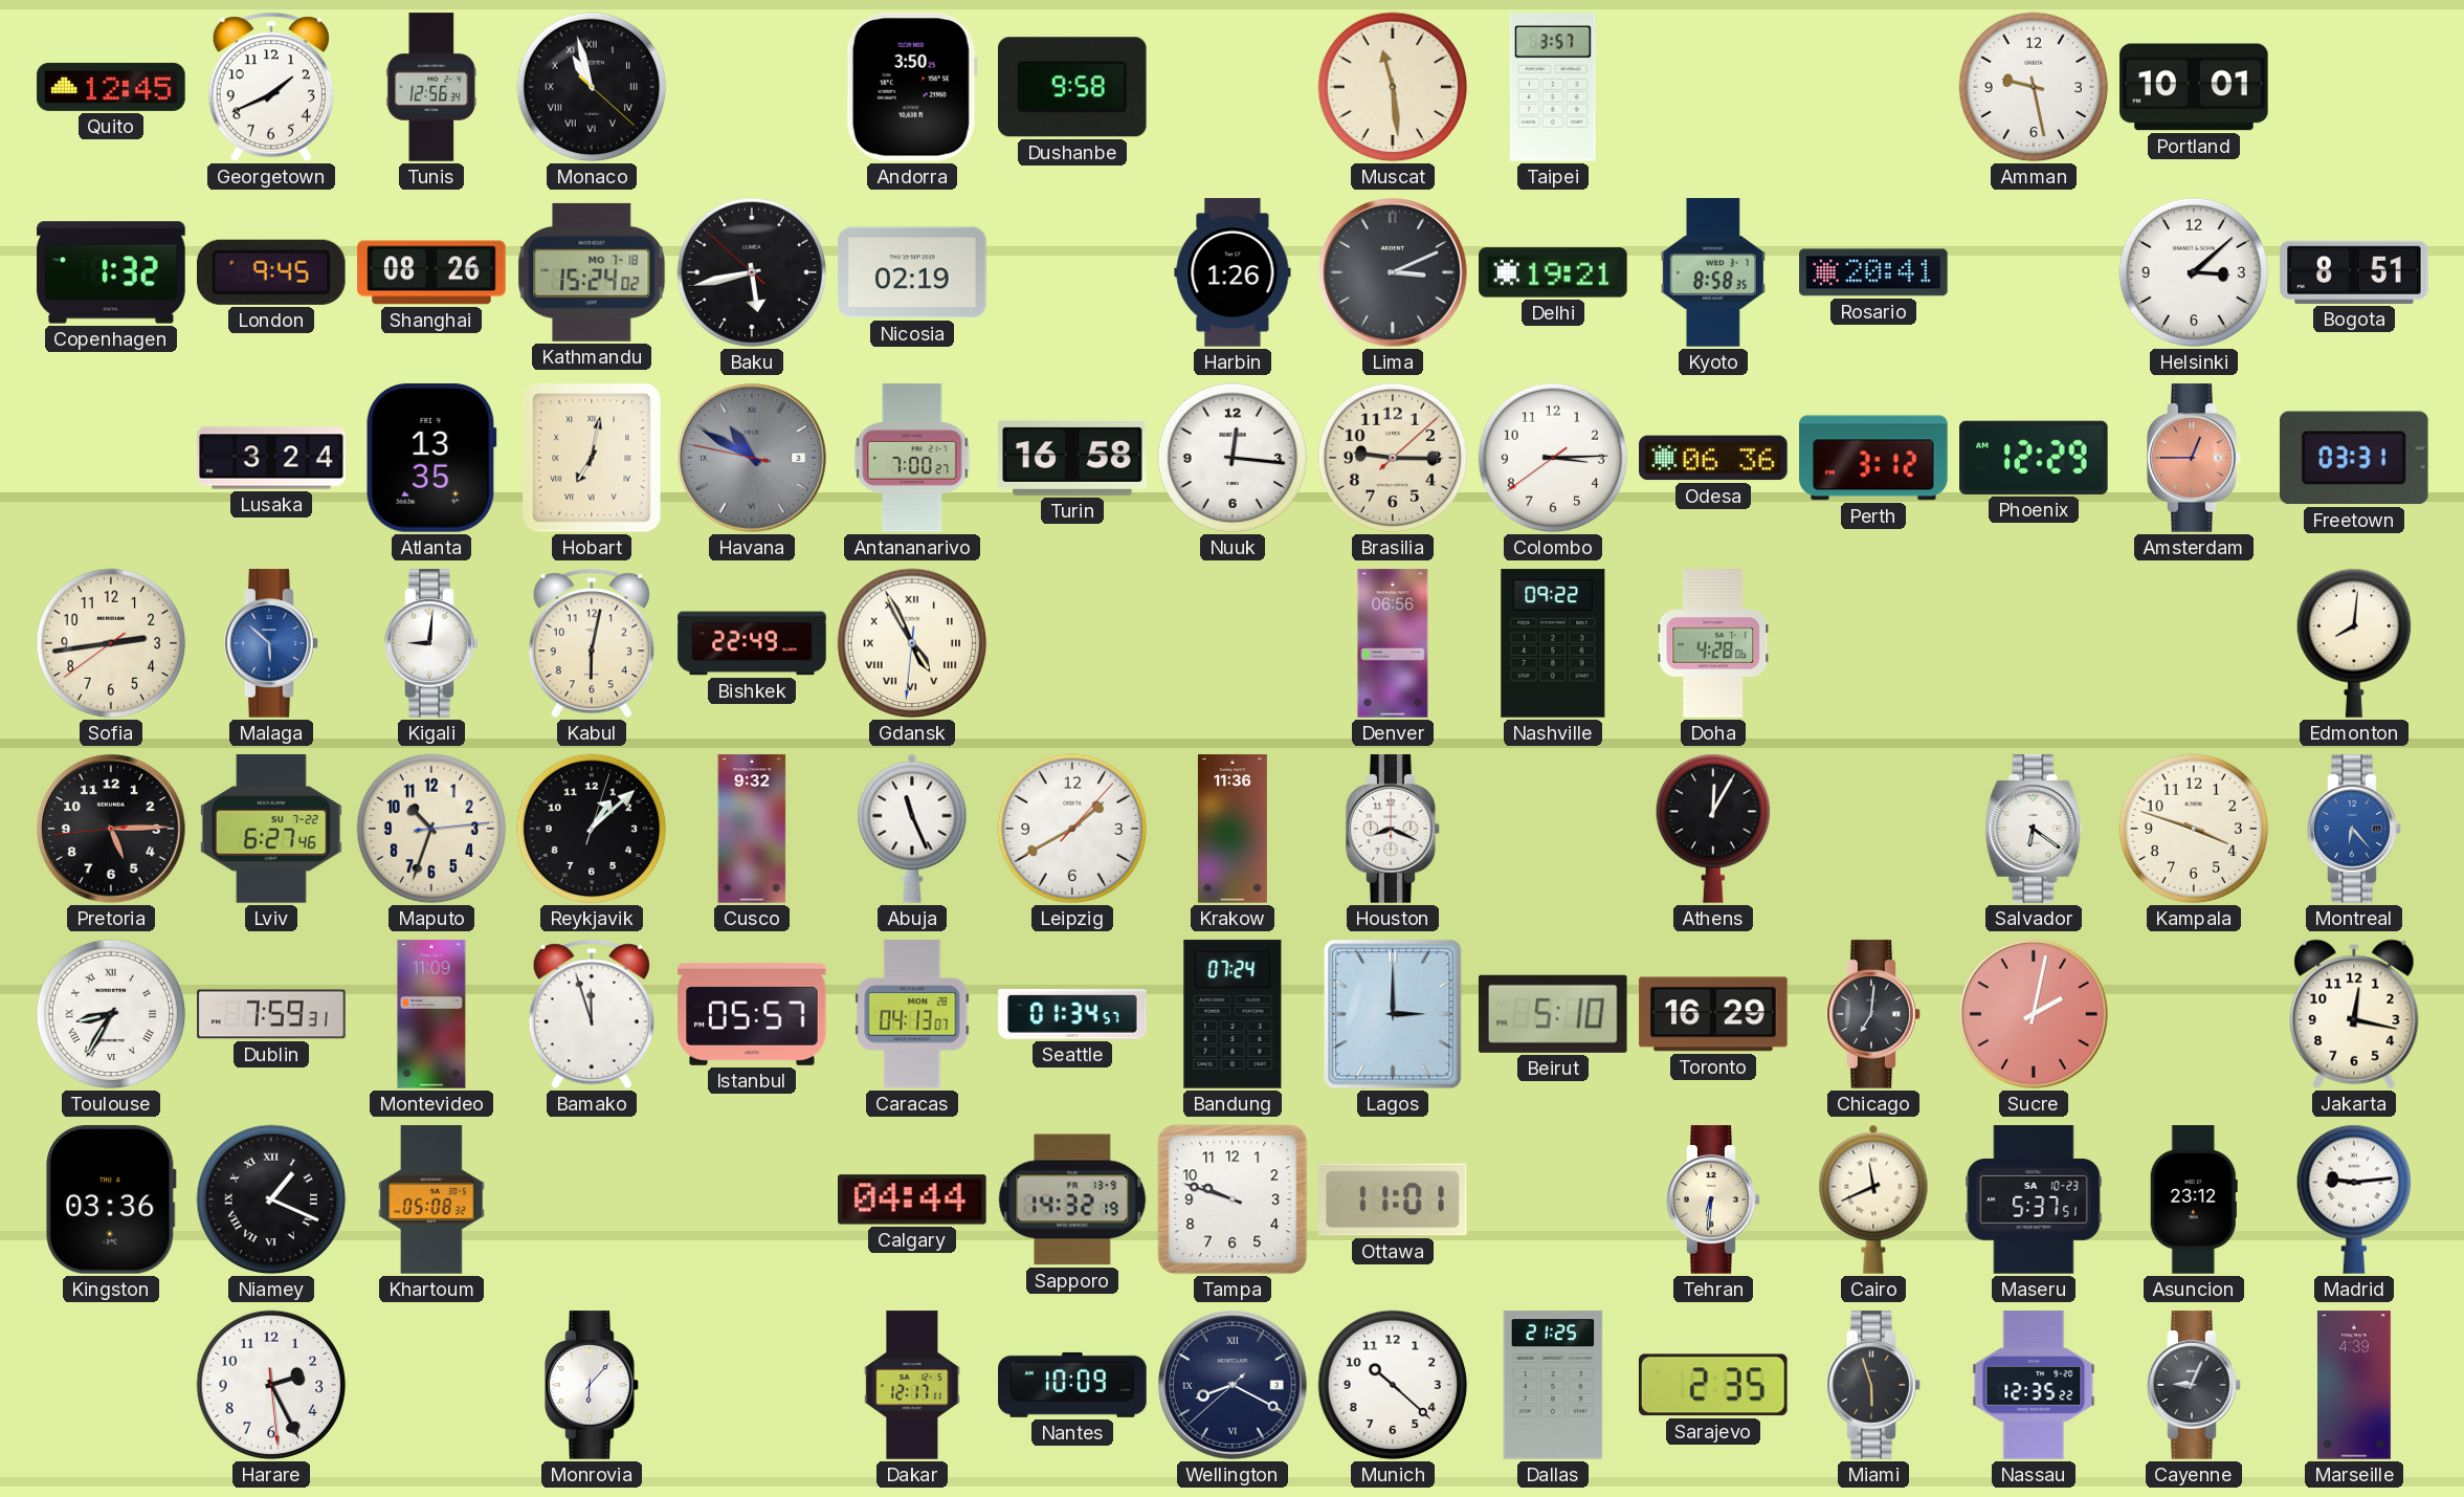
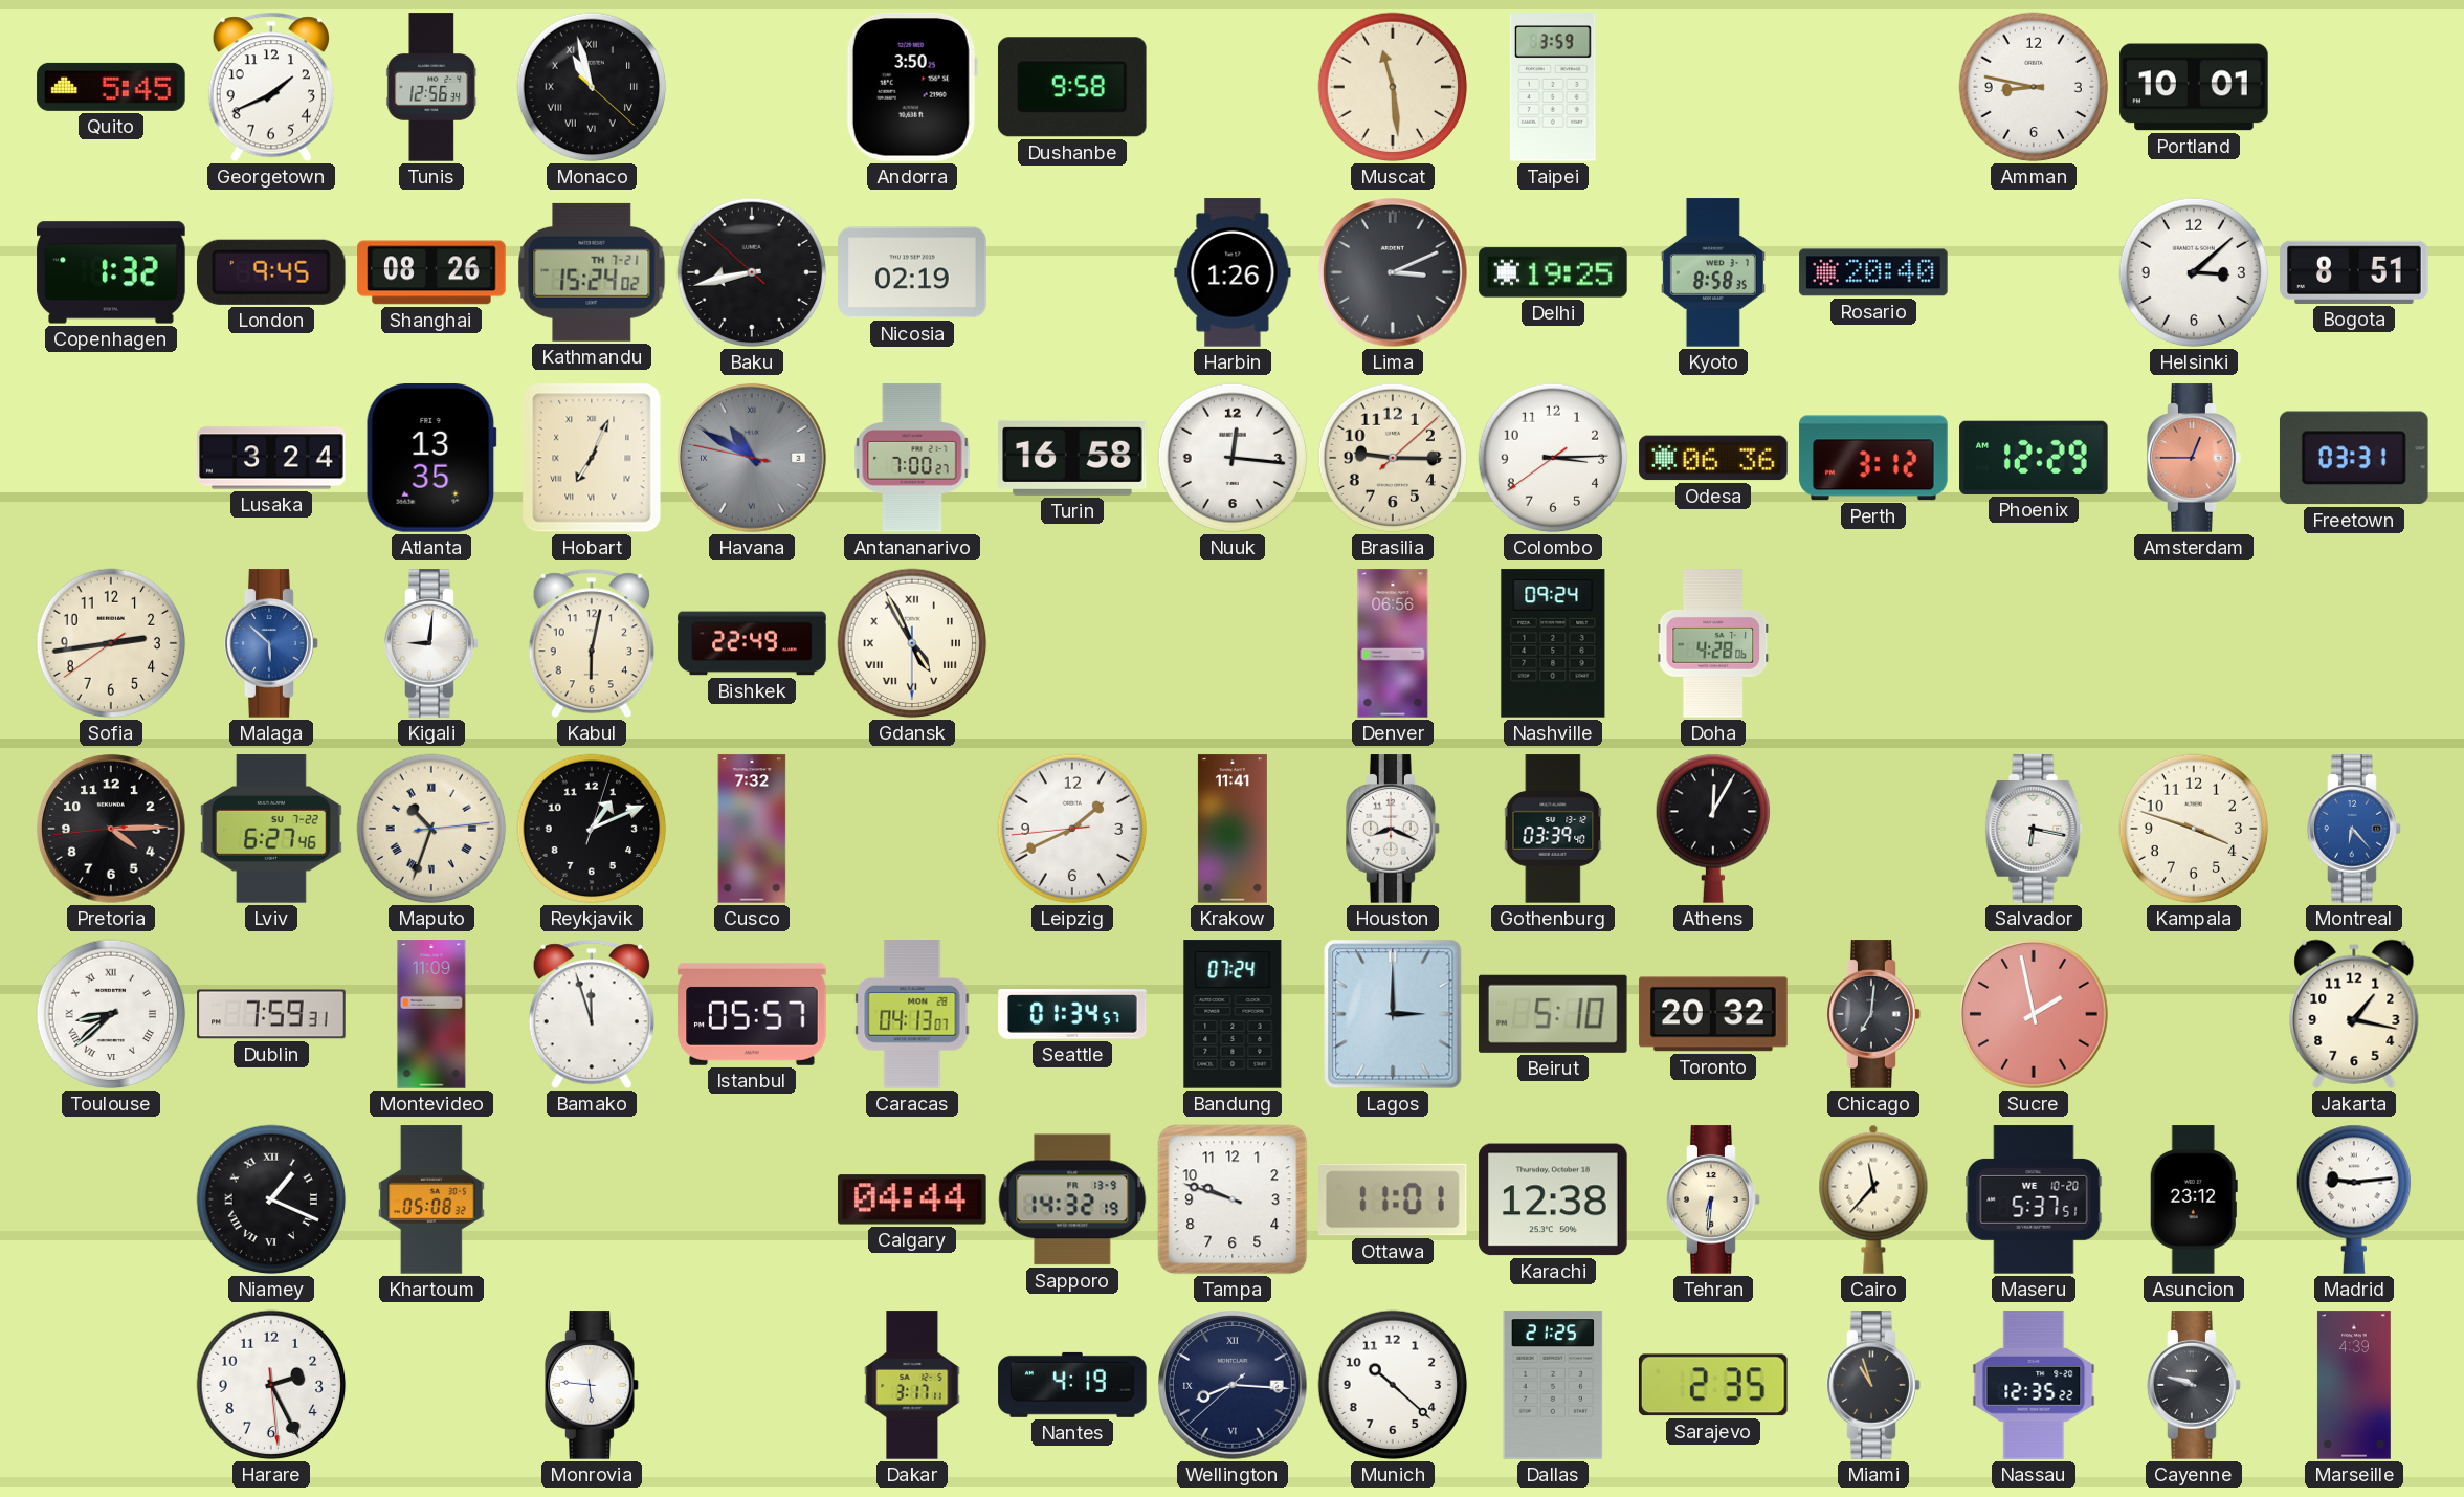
Quito: 12:45 -> 5:45 (111, 87)
Taipei: 3:57 -> 3:59 (1553, 87)
Amman: 9:28 -> 8:47 (2034, 87)
Kathmandu date: MO 7-18 -> TH 7-21 (592, 272)
Baku: 5:42 -> 8:42 (752, 272)
Delhi: 19:21 -> 19:25 (1553, 272)
Rosario: 20:41 -> 20:40 (1873, 272)
Hobart: 7:02 -> 7:04 (592, 458)
Gdansk: 4:55:31 -> 4:55:30 (912, 643)
Nashville: 09:22 -> 09:24 (1553, 643)
Edmonton: 8:01 -> none (2353, 643)
Pretoria: 5:14 -> 4:14 (111, 829)
Maputo numerals: Arabic -> Roman (431, 829)
Reykjavik: 1:08 -> 1:11 (592, 829)
Cusco: 9:32 -> 7:32 (752, 829)
Abuja: 11:26 -> none (912, 829)
Leipzig: 1:40:07 -> 1:40:44 (1072, 829)
Krakow: 11:36 -> 11:41 (1233, 829)
Gothenburg: none -> 03:39 (1553, 829)
Salvador: 6:21 -> 6:17 (2034, 829)
Toulouse: 8:35 -> 8:38 (111, 1014)
Toronto: 16:29 -> 20:32 (1713, 1014)
Sucre: 2:02 -> 1:58 (2034, 1014)
Jakarta: 12:17 -> 1:17 (2354, 1014)
Kingston: 03:36 -> none (112, 1199)
Karachi: none -> 12:38 (1553, 1199)
Cairo: 11:41 -> 11:37 (1873, 1199)
Maseru date: SA 10-23 -> WE 10-20 (2034, 1199)
Monrovia: 6:07 -> 5:46 (592, 1385)
Dakar: 12:17 -> 3:17 (912, 1385)
Nantes: 10:09 -> 4:19 (1072, 1385)
Wellington: 8:19 -> 8:15 (1233, 1385)
Miami: 5:57 -> 10:57 (1873, 1385)
Cayenne: 9:04 -> 9:48 (2194, 1385)
